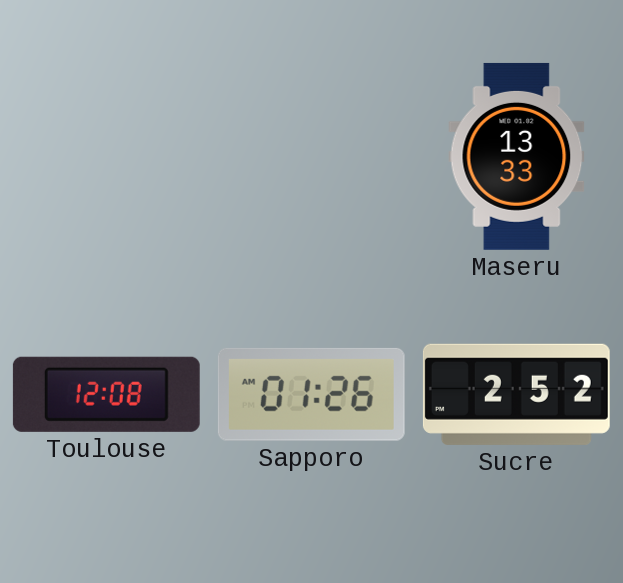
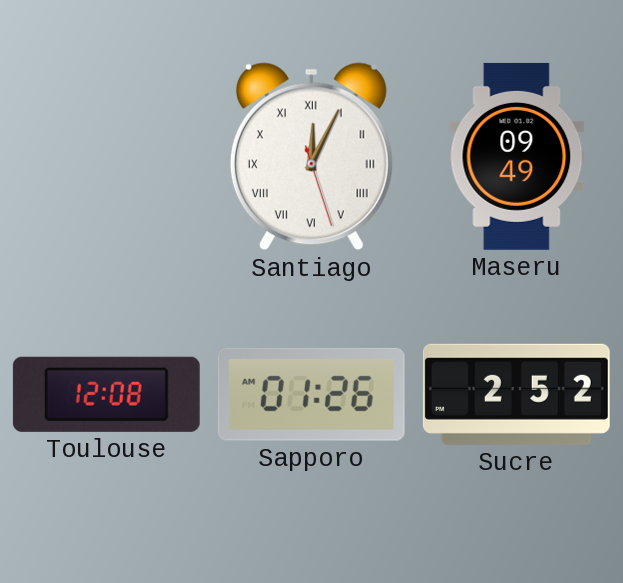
Santiago: none -> 12:04 (311, 157)
Maseru: 13:33 -> 09:49 (517, 156)
